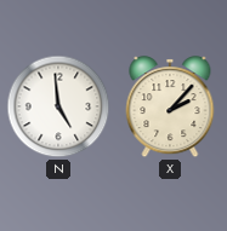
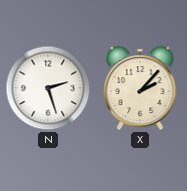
N: 4:59 -> 2:27 (48, 88)
